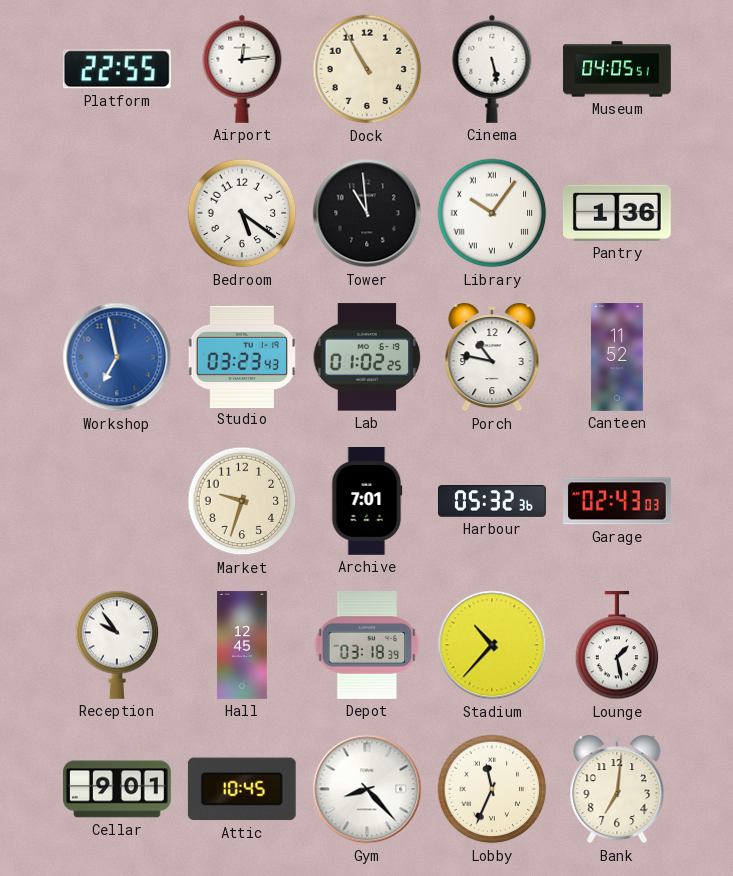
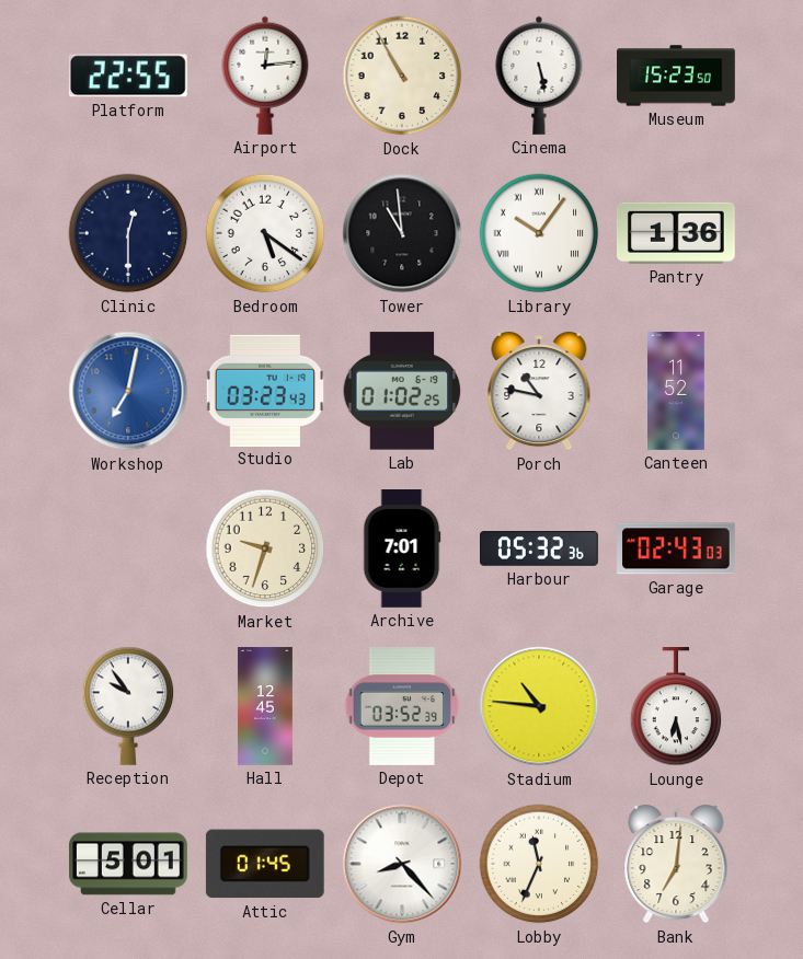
Museum: 04:05 -> 15:23 (676, 76)
Clinic: none -> 12:30 (128, 233)
Workshop: 6:58 -> 7:02 (128, 391)
Depot: 03:18 -> 03:52 (402, 707)
Stadium: 10:37 -> 10:46 (539, 706)
Lounge: 1:28 -> 6:28 (676, 707)
Cellar: 9:01 -> 5:01 (129, 864)
Attic: 10:45 -> 01:45 (265, 864)
